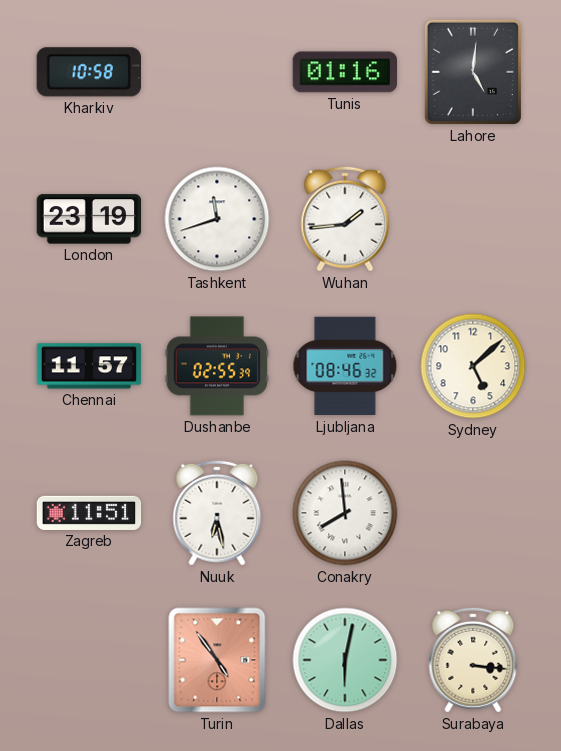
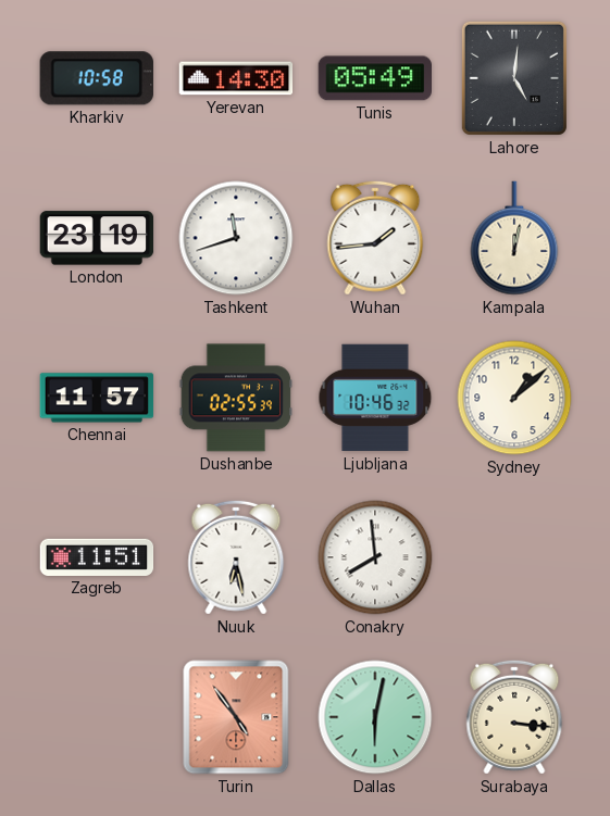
Yerevan: none -> 14:30 (236, 78)
Tunis: 01:16 -> 05:49 (375, 78)
Kampala: none -> 12:02 (514, 238)
Ljubljana: 08:46 -> 10:46 (375, 398)
Sydney: 5:08 -> 1:08 (514, 398)
